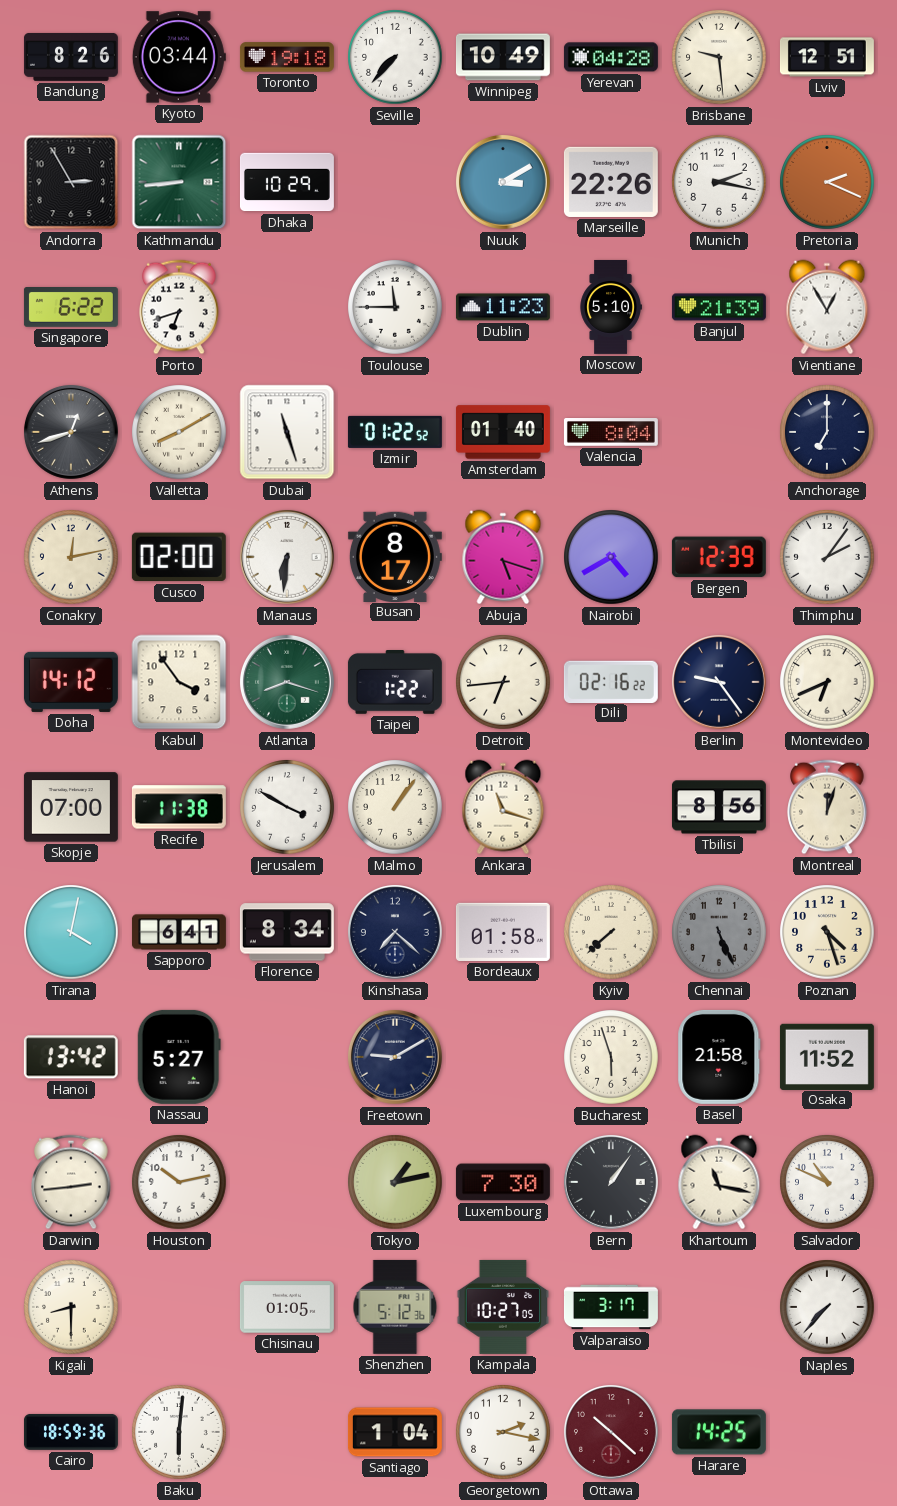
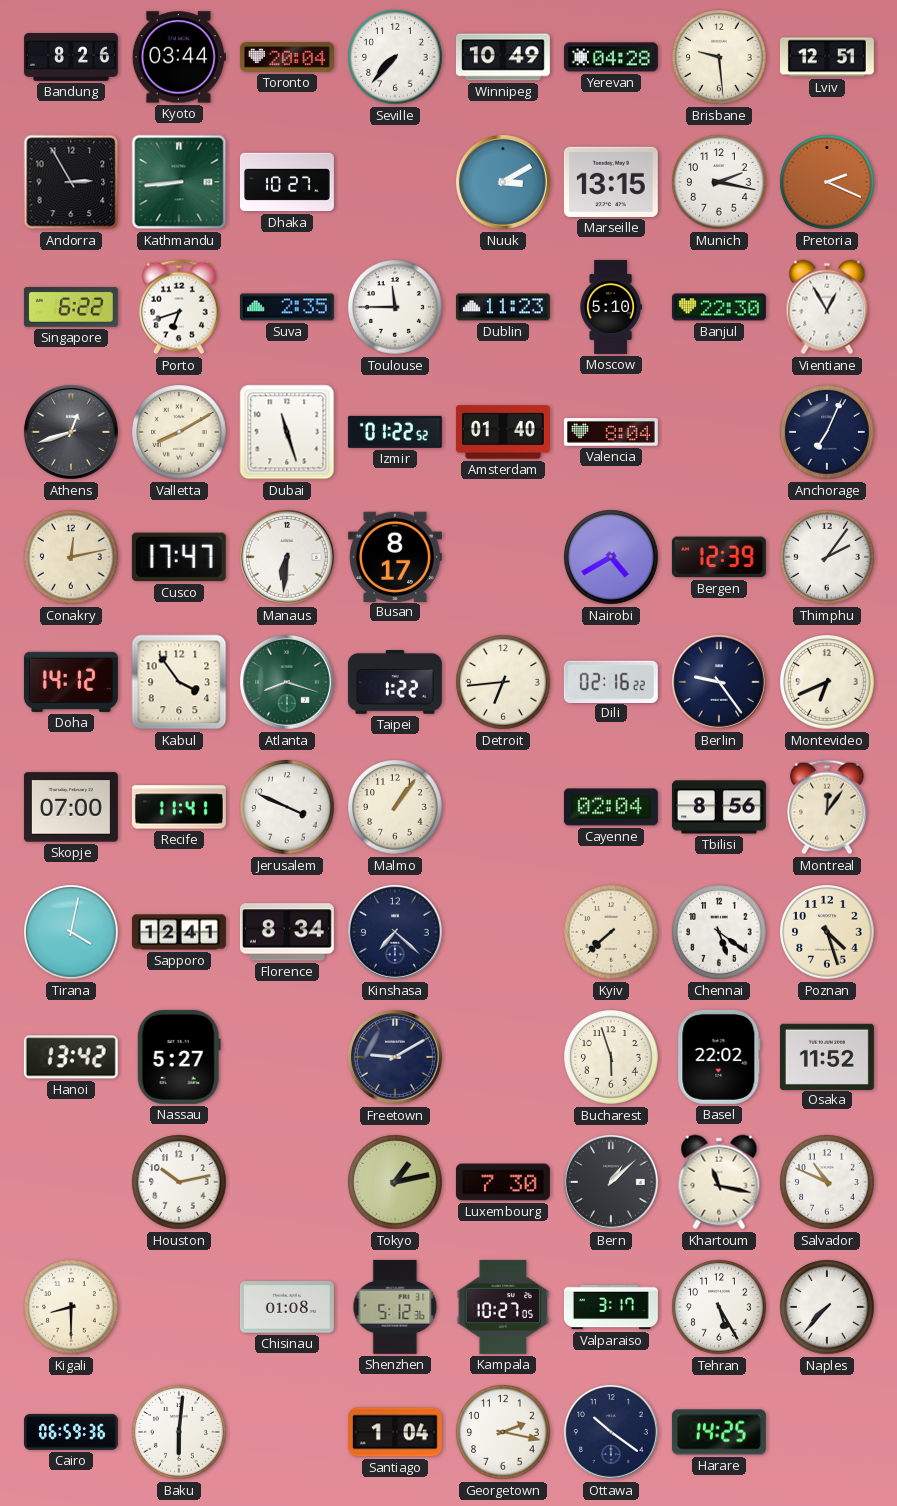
Toronto: 19:18 -> 20:04 (287, 57)
Dhaka: 10:29 -> 10:27 (287, 182)
Marseille: 22:26 -> 13:15 (611, 182)
Suva: none -> 2:35 (287, 307)
Banjul: 21:39 -> 22:30 (719, 307)
Anchorage: 7:00 -> 7:04 (827, 432)
Cusco: 02:00 -> 17:47 (179, 557)
Abuja: 5:18 -> none (503, 557)
Recife: 11:38 -> 11:41 (179, 807)
Jerusalem: 3:50 -> 3:49 (287, 807)
Ankara: 11:18 -> none (503, 807)
Cayenne: none -> 02:04 (611, 807)
Montreal: 12:03 -> 12:06 (827, 807)
Sapporo: 6:41 -> 12:41 (179, 932)
Bordeaux: 01:58 -> none (503, 932)
Chennai: 5:26 -> 5:21 (719, 932)
Chennai dial: grey -> white (719, 932)
Basel: 21:58 -> 22:02 (719, 1057)
Darwin: 2:44 -> none (71, 1182)
Bern: 1:06 -> 1:08 (611, 1182)
Chisinau: 01:05 -> 01:08 (287, 1307)
Tehran: none -> 5:25 (719, 1307)
Cairo: 18:59 -> 06:59 (71, 1432)
Ottawa: 10:22 -> 10:21 (611, 1432)
Ottawa dial: burgundy -> navy (611, 1432)
